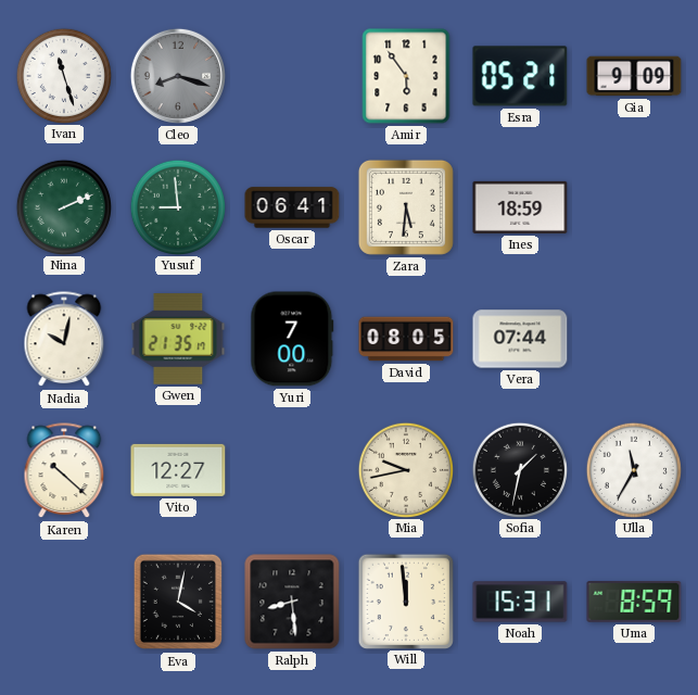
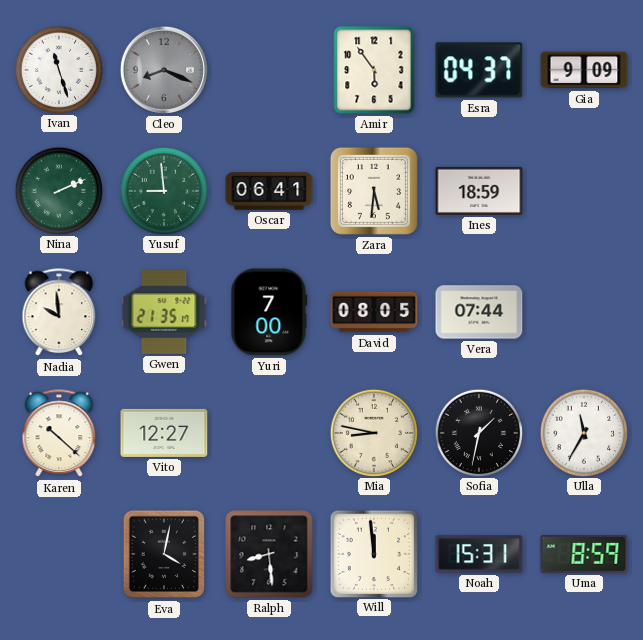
Cleo: 8:18 -> 8:19 (164, 70)
Esra: 05:21 -> 04:37 (479, 70)
Nadia: 10:02 -> 9:59 (59, 313)
Mia: 9:43 -> 8:47 (373, 432)
